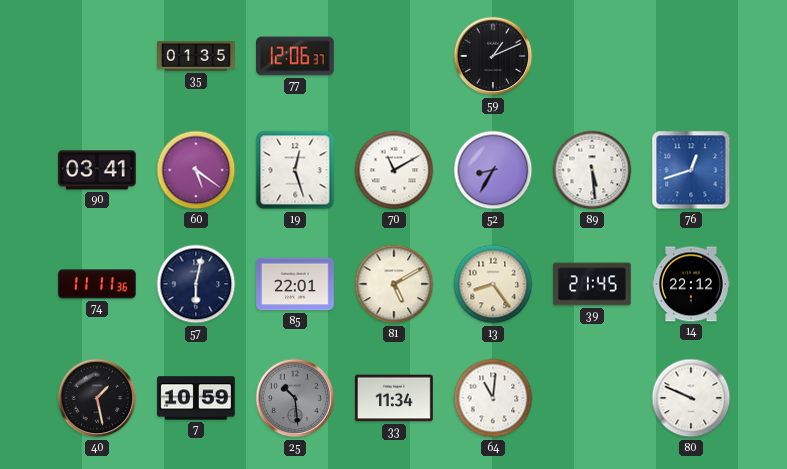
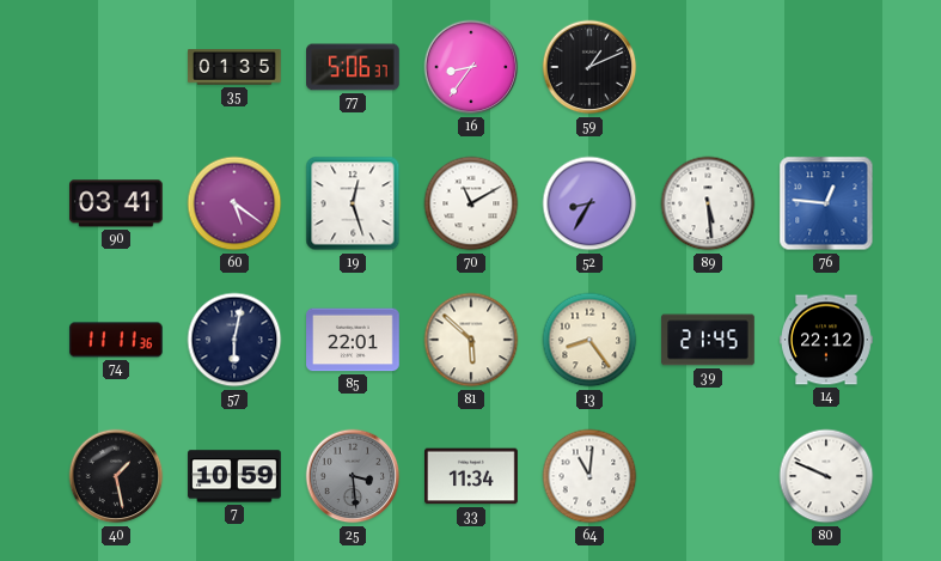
77: 12:06 -> 5:06 (353, 67)
16: none -> 8:36 (471, 67)
76: 12:42 -> 12:46 (826, 203)
81: 5:10 -> 5:52 (471, 340)
25: 10:29 -> 3:29 (353, 476)
